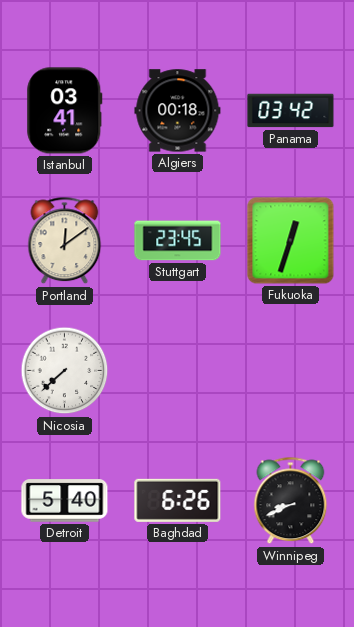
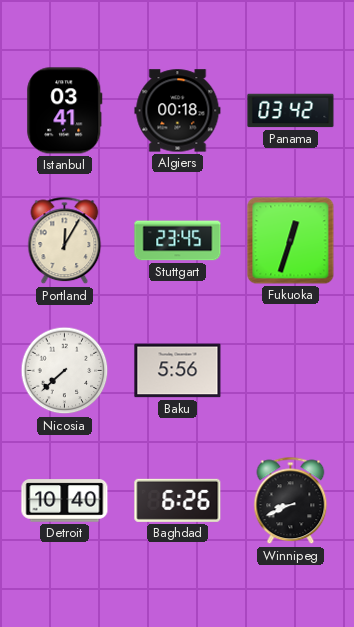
Portland: 12:09 -> 12:05 (65, 241)
Baku: none -> 5:56 (178, 371)
Detroit: 5:40 -> 10:40 (65, 501)
